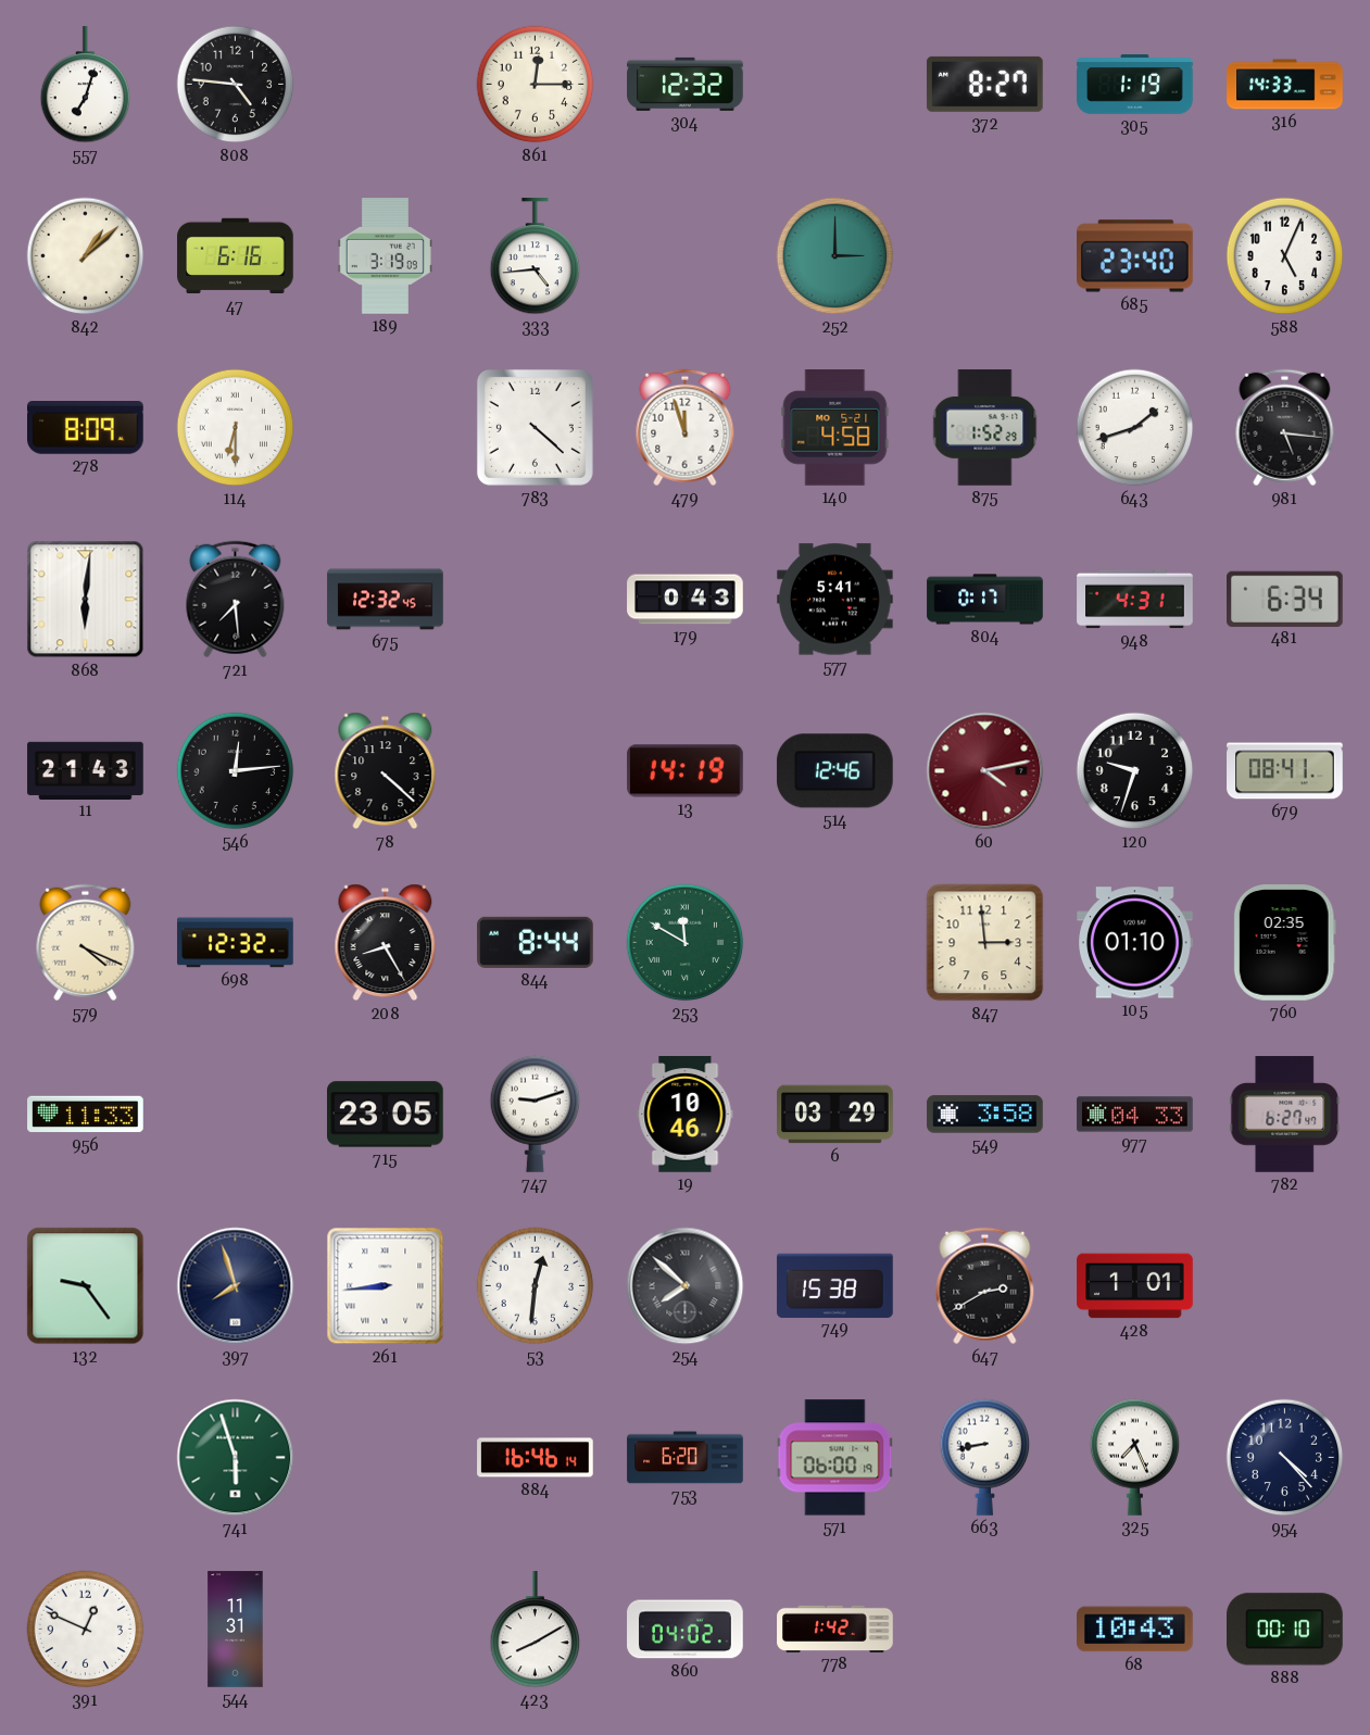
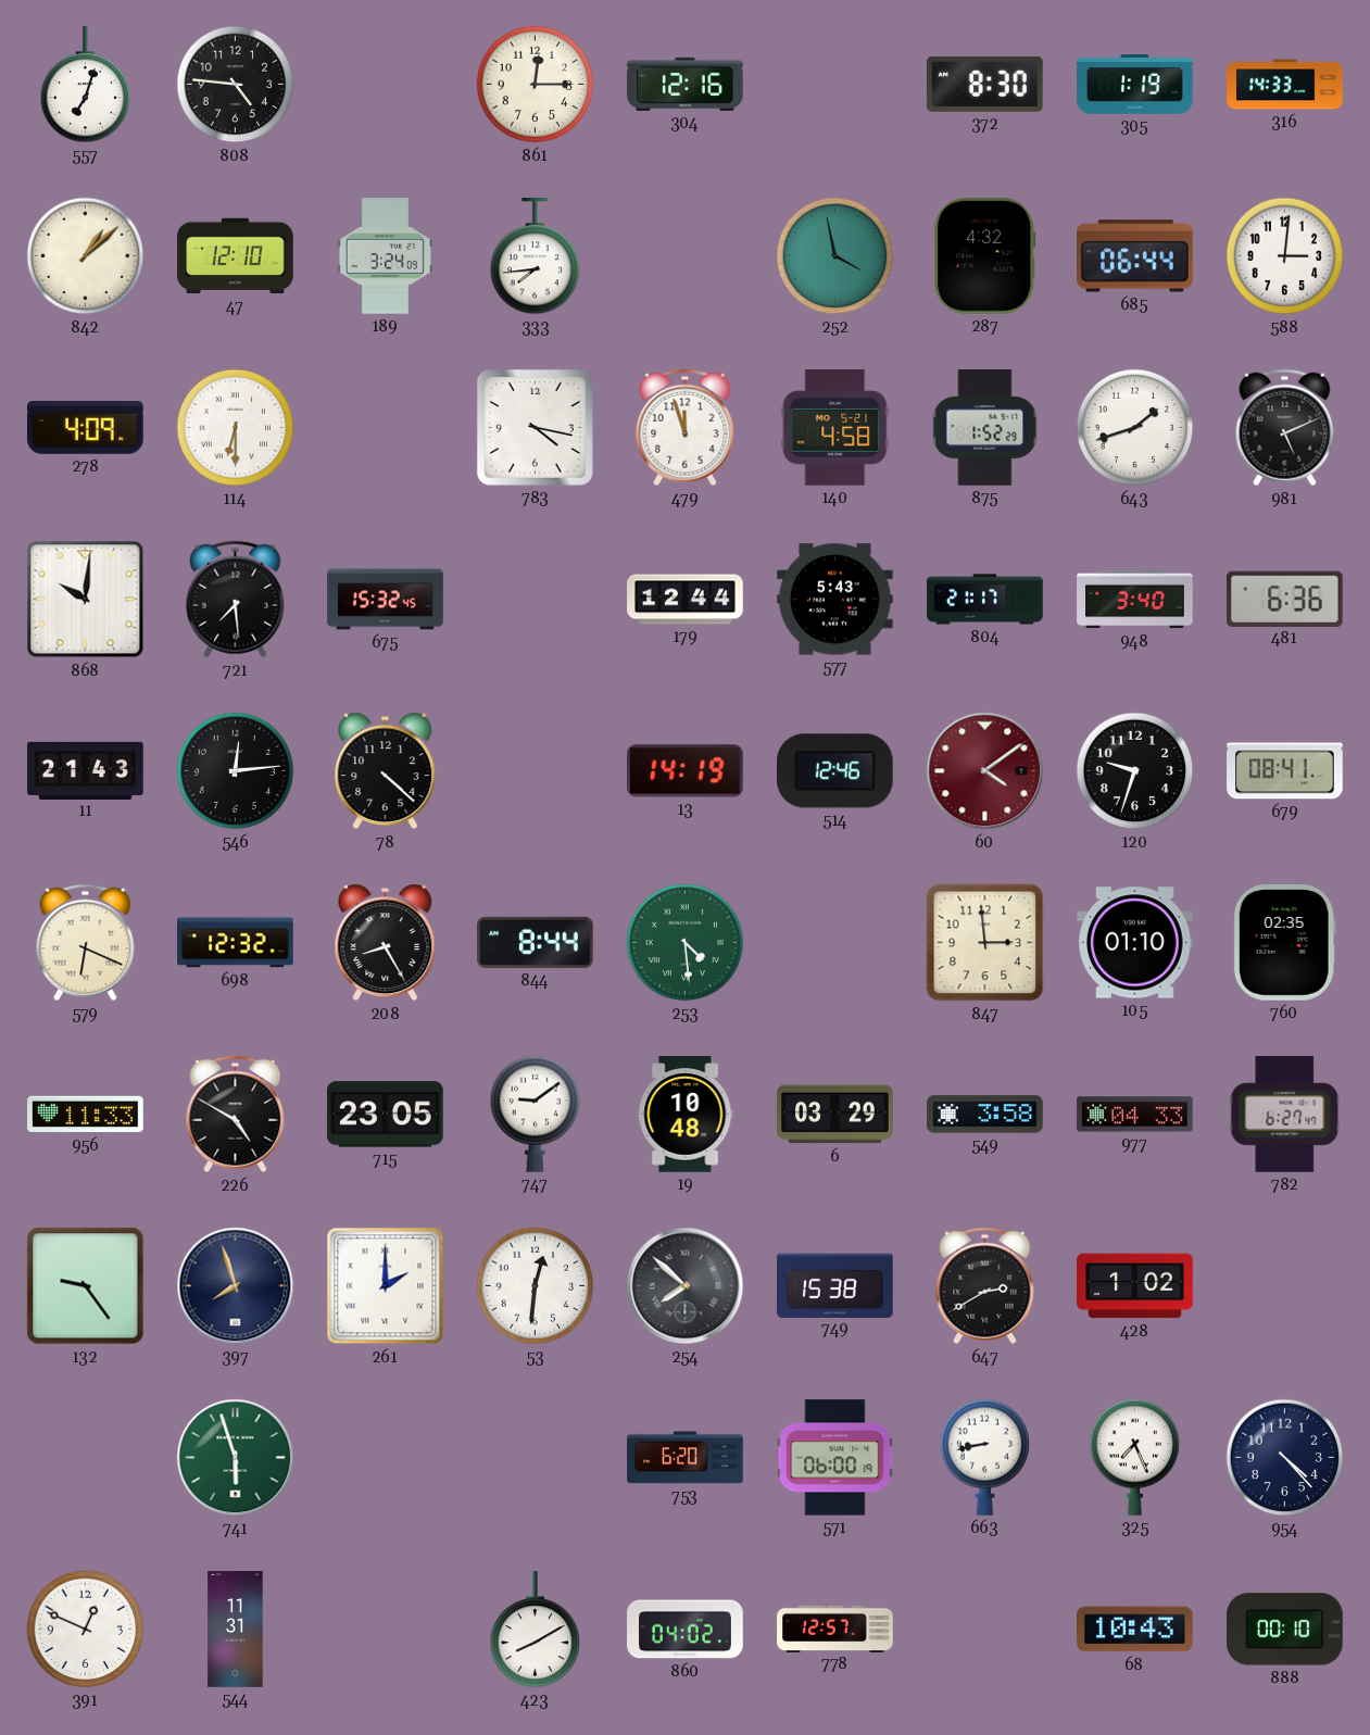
304: 12:32 -> 12:16 (686, 84)
372: 8:27 -> 8:30 (984, 84)
47: 6:16 -> 12:10 (236, 256)
189: 3:19 -> 3:24 (385, 256)
333: 4:44 -> 7:44 (536, 256)
252: 3:00 -> 3:58 (835, 256)
287: none -> 4:32 (985, 256)
685: 23:40 -> 06:44 (1135, 256)
588: 5:04 -> 3:01 (1285, 256)
278: 8:09 -> 4:09 (86, 428)
783: 4:22 -> 4:17 (535, 427)
981: 5:16 -> 5:11 (1285, 428)
868: 6:01 -> 10:01 (86, 600)
675: 12:32 -> 15:32 (386, 600)
179: 0:43 -> 12:44 (686, 600)
577: 5:41 -> 5:43 (835, 600)
804: 0:17 -> 21:17 (985, 600)
948: 4:31 -> 3:40 (1135, 600)
481: 6:34 -> 6:36 (1285, 599)
60: 4:13 -> 4:09 (985, 771)
579: 4:19 -> 6:19 (86, 943)
253: 11:50 -> 4:29 (686, 943)
226: none -> 4:50 (236, 1115)
747: 9:12 -> 9:09 (536, 1114)
19: 10:46 -> 10:48 (686, 1115)
261: 8:44 -> 2:00 (386, 1286)
428: 1:01 -> 1:02 (1135, 1286)
884: 16:46 -> none (536, 1458)
778: 1:42 -> 12:57 (835, 1629)
